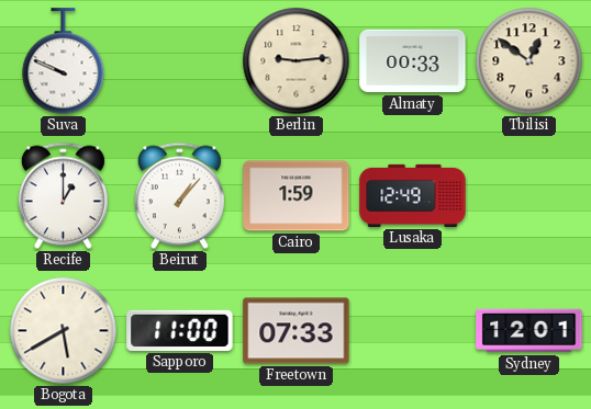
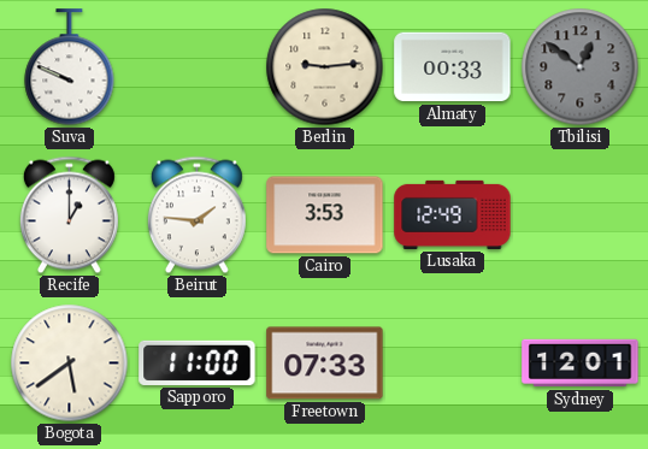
Tbilisi dial: cream -> grey (581, 67)
Beirut: 1:07 -> 1:46 (196, 215)
Cairo: 1:59 -> 3:53 (325, 215)
Bogota: 5:40 -> 5:39 (70, 364)
